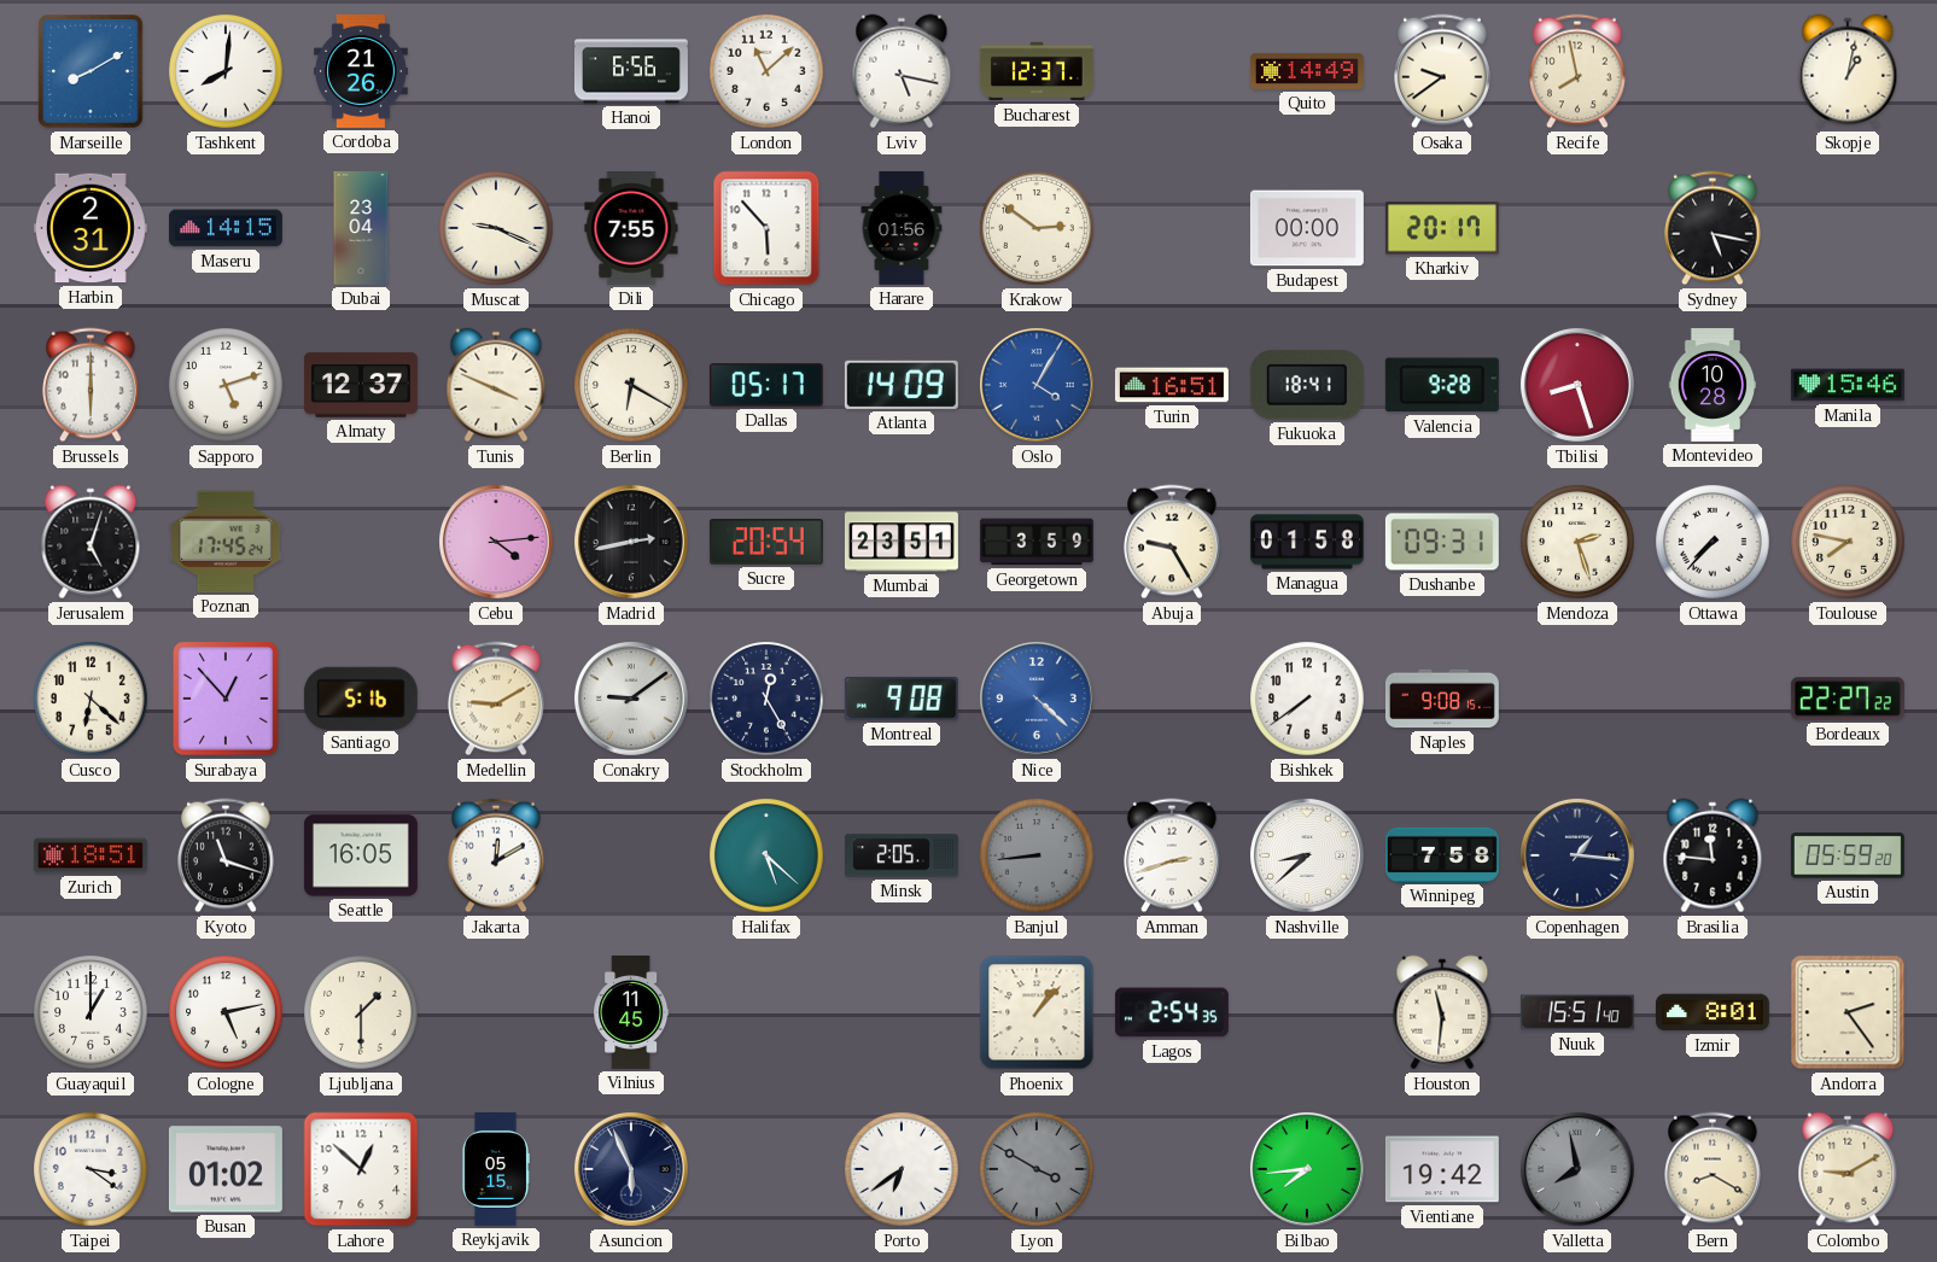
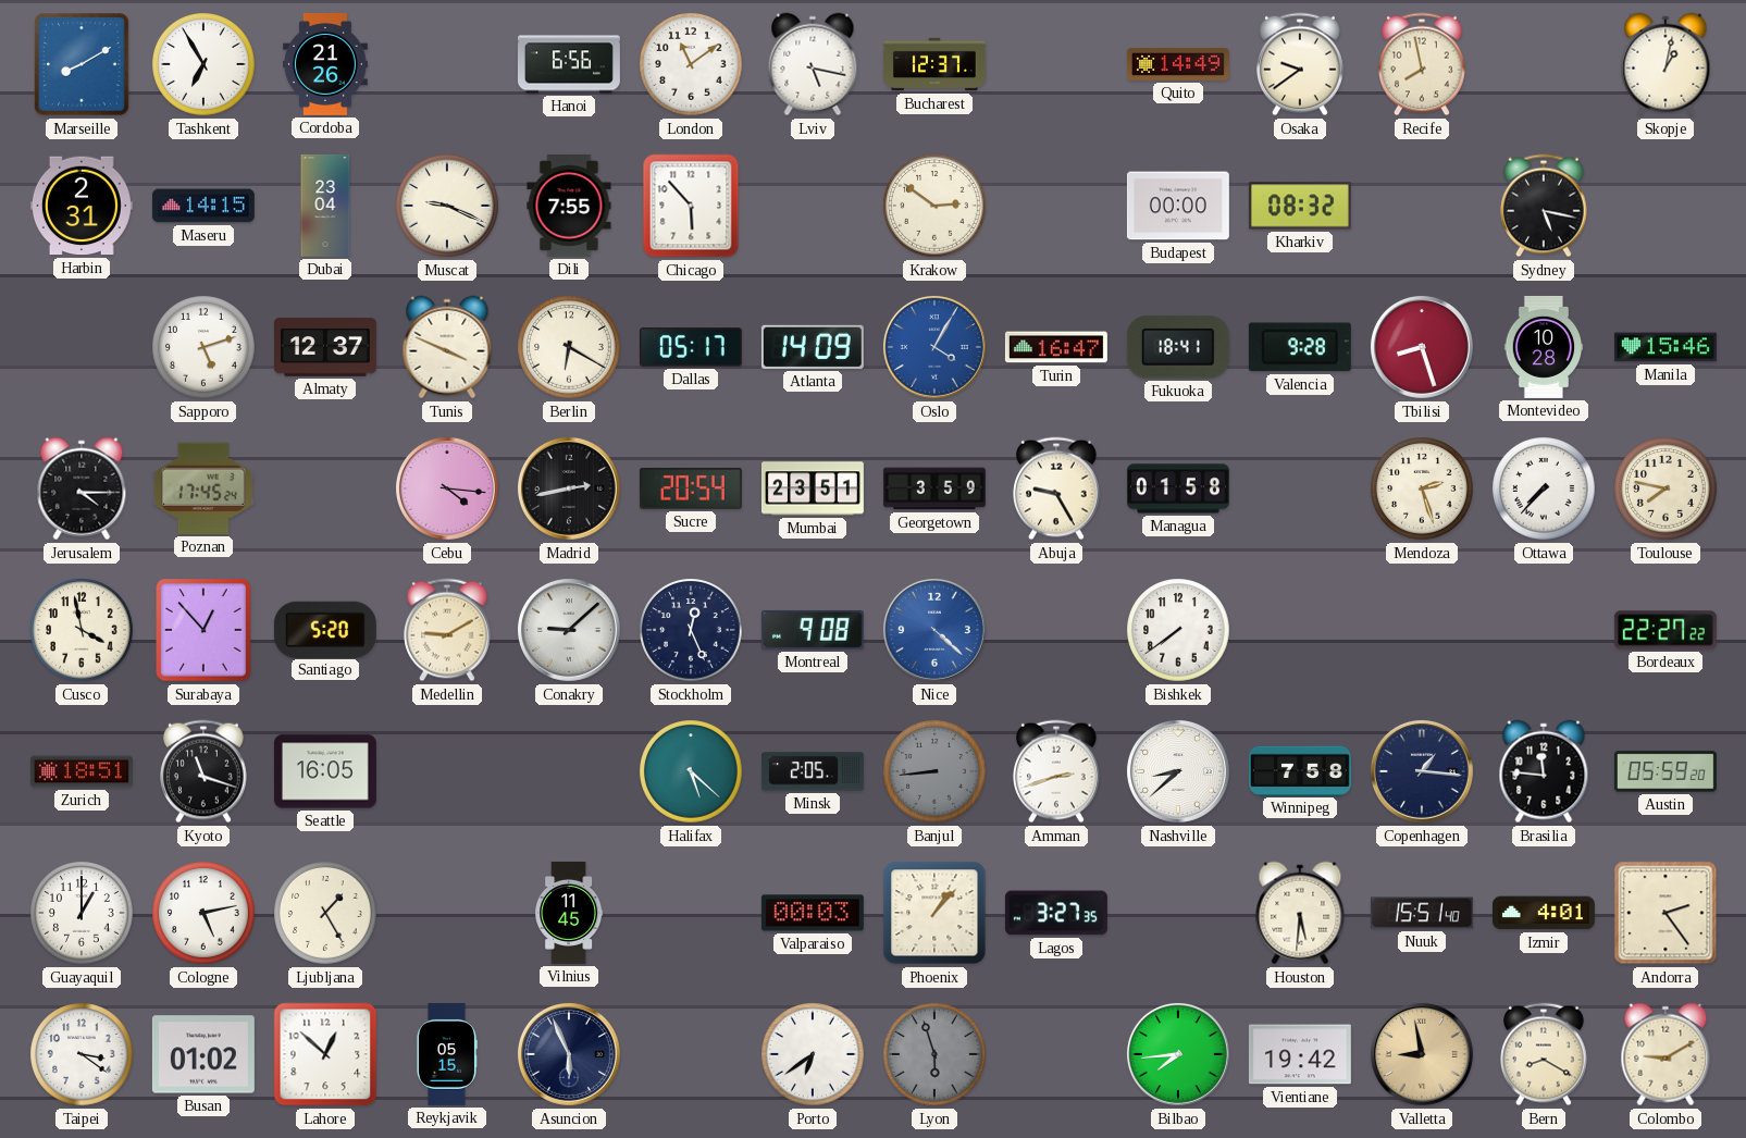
Tashkent: 8:01 -> 6:55 (203, 64)
London: 11:08 -> 11:09 (691, 64)
Harare: 01:56 -> none (902, 228)
Kharkiv: 20:17 -> 08:32 (1300, 206)
Brussels: 6:00 -> none (91, 385)
Turin: 16:51 -> 16:47 (1056, 347)
Jerusalem: 5:03 -> 4:15 (82, 488)
Cebu: 4:14 -> 4:16 (447, 488)
Dushanbe: 09:31 -> none (1442, 542)
Cusco: 6:22 -> 3:58 (82, 630)
Santiago: 5:16 -> 5:20 (325, 629)
Conakry: 9:09 -> 9:08 (569, 630)
Stockholm: 12:25 -> 12:26 (691, 630)
Naples: 9:08 -> none (1442, 699)
Jakarta: 12:10 -> none (496, 855)
Ljubljana: 1:30 -> 1:25 (325, 913)
Valparaiso: none -> 00:03 (813, 913)
Lagos: 2:54 -> 3:27 (1056, 913)
Houston: 11:31 -> 5:31 (1300, 913)
Izmir: 8:01 -> 4:01 (1544, 913)
Lyon: 3:50 -> 5:57 (934, 1054)
Valletta: 7:58 -> 8:58 (1422, 1054)
Valletta dial: grey -> champagne (1422, 1054)
